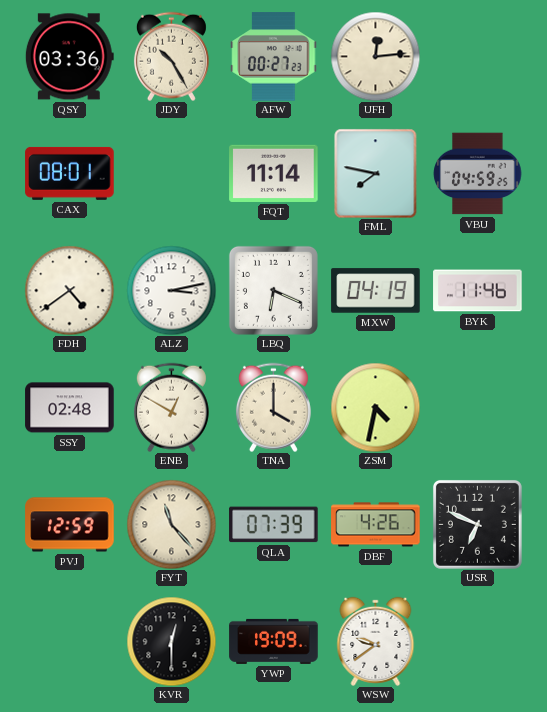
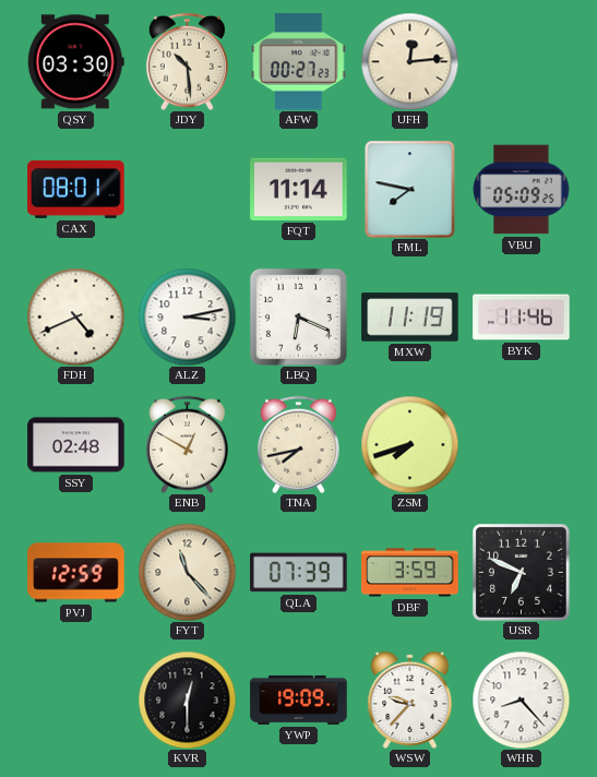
QSY: 03:36 -> 03:30 (75, 62)
JDY: 10:25 -> 10:29 (187, 61)
VBU: 04:59 -> 05:09 (522, 190)
FDH: 4:39 -> 4:41 (75, 316)
MXW: 04:19 -> 11:19 (410, 318)
TNA: 4:00 -> 7:43 (298, 444)
ZSM: 4:32 -> 7:42 (409, 444)
DBF: 4:26 -> 3:59 (410, 573)
WSW: 9:39 -> 9:37 (410, 700)
WHR: none -> 8:23 (521, 700)
